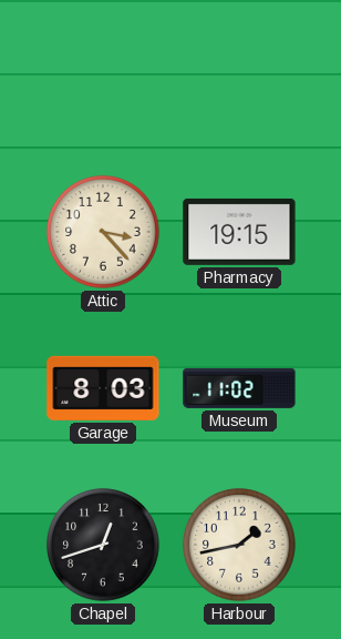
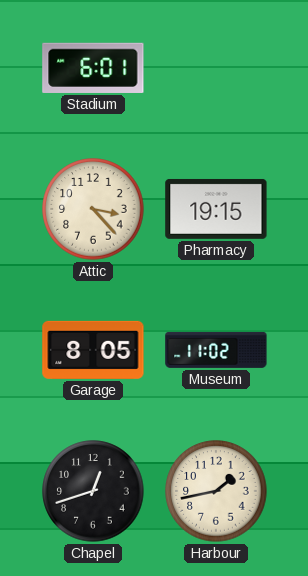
Stadium: none -> 6:01 (93, 68)
Garage: 8:03 -> 8:05 (93, 350)
